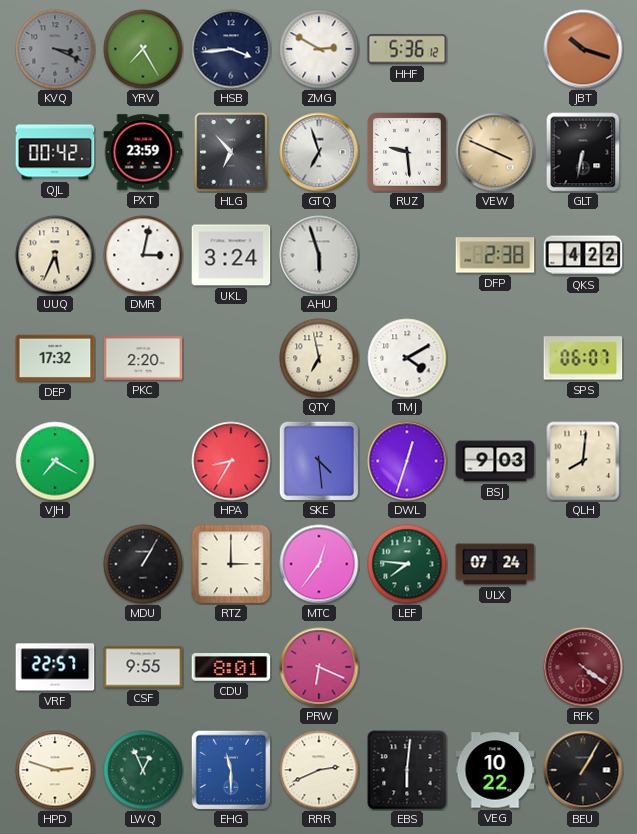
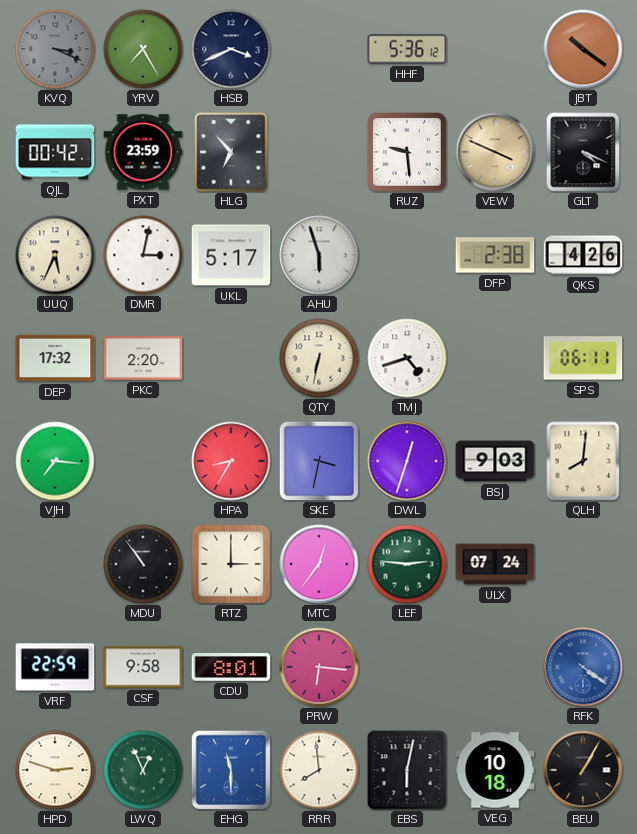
HSB: 3:44 -> 3:41 (231, 49)
ZMG: 2:50 -> none (319, 49)
JBT: 10:18 -> 10:21 (583, 49)
GTQ: 6:57 -> none (319, 152)
GLT: 6:32 -> 4:19 (583, 152)
UKL: 3:24 -> 5:17 (231, 255)
QKS: 4:22 -> 4:26 (583, 255)
QTY: 6:58 -> 6:32 (319, 358)
TMJ: 4:10 -> 4:42 (407, 358)
SPS: 06:07 -> 06:11 (583, 358)
VJH: 7:20 -> 7:16 (55, 461)
SKE: 4:29 -> 3:32 (319, 461)
MDU: 1:05 -> 10:54 (143, 564)
LEF: 7:46 -> 2:46 (407, 564)
VRF: 22:57 -> 22:59 (55, 667)
CSF: 9:55 -> 9:58 (143, 667)
PRW: 6:19 -> 6:16 (319, 667)
RFK dial: burgundy -> blue (583, 667)
RRR: 2:41 -> 7:59 (319, 770)
EBS: 6:01 -> 6:02 (407, 770)
VEG: 10:22 -> 10:18 (495, 770)
